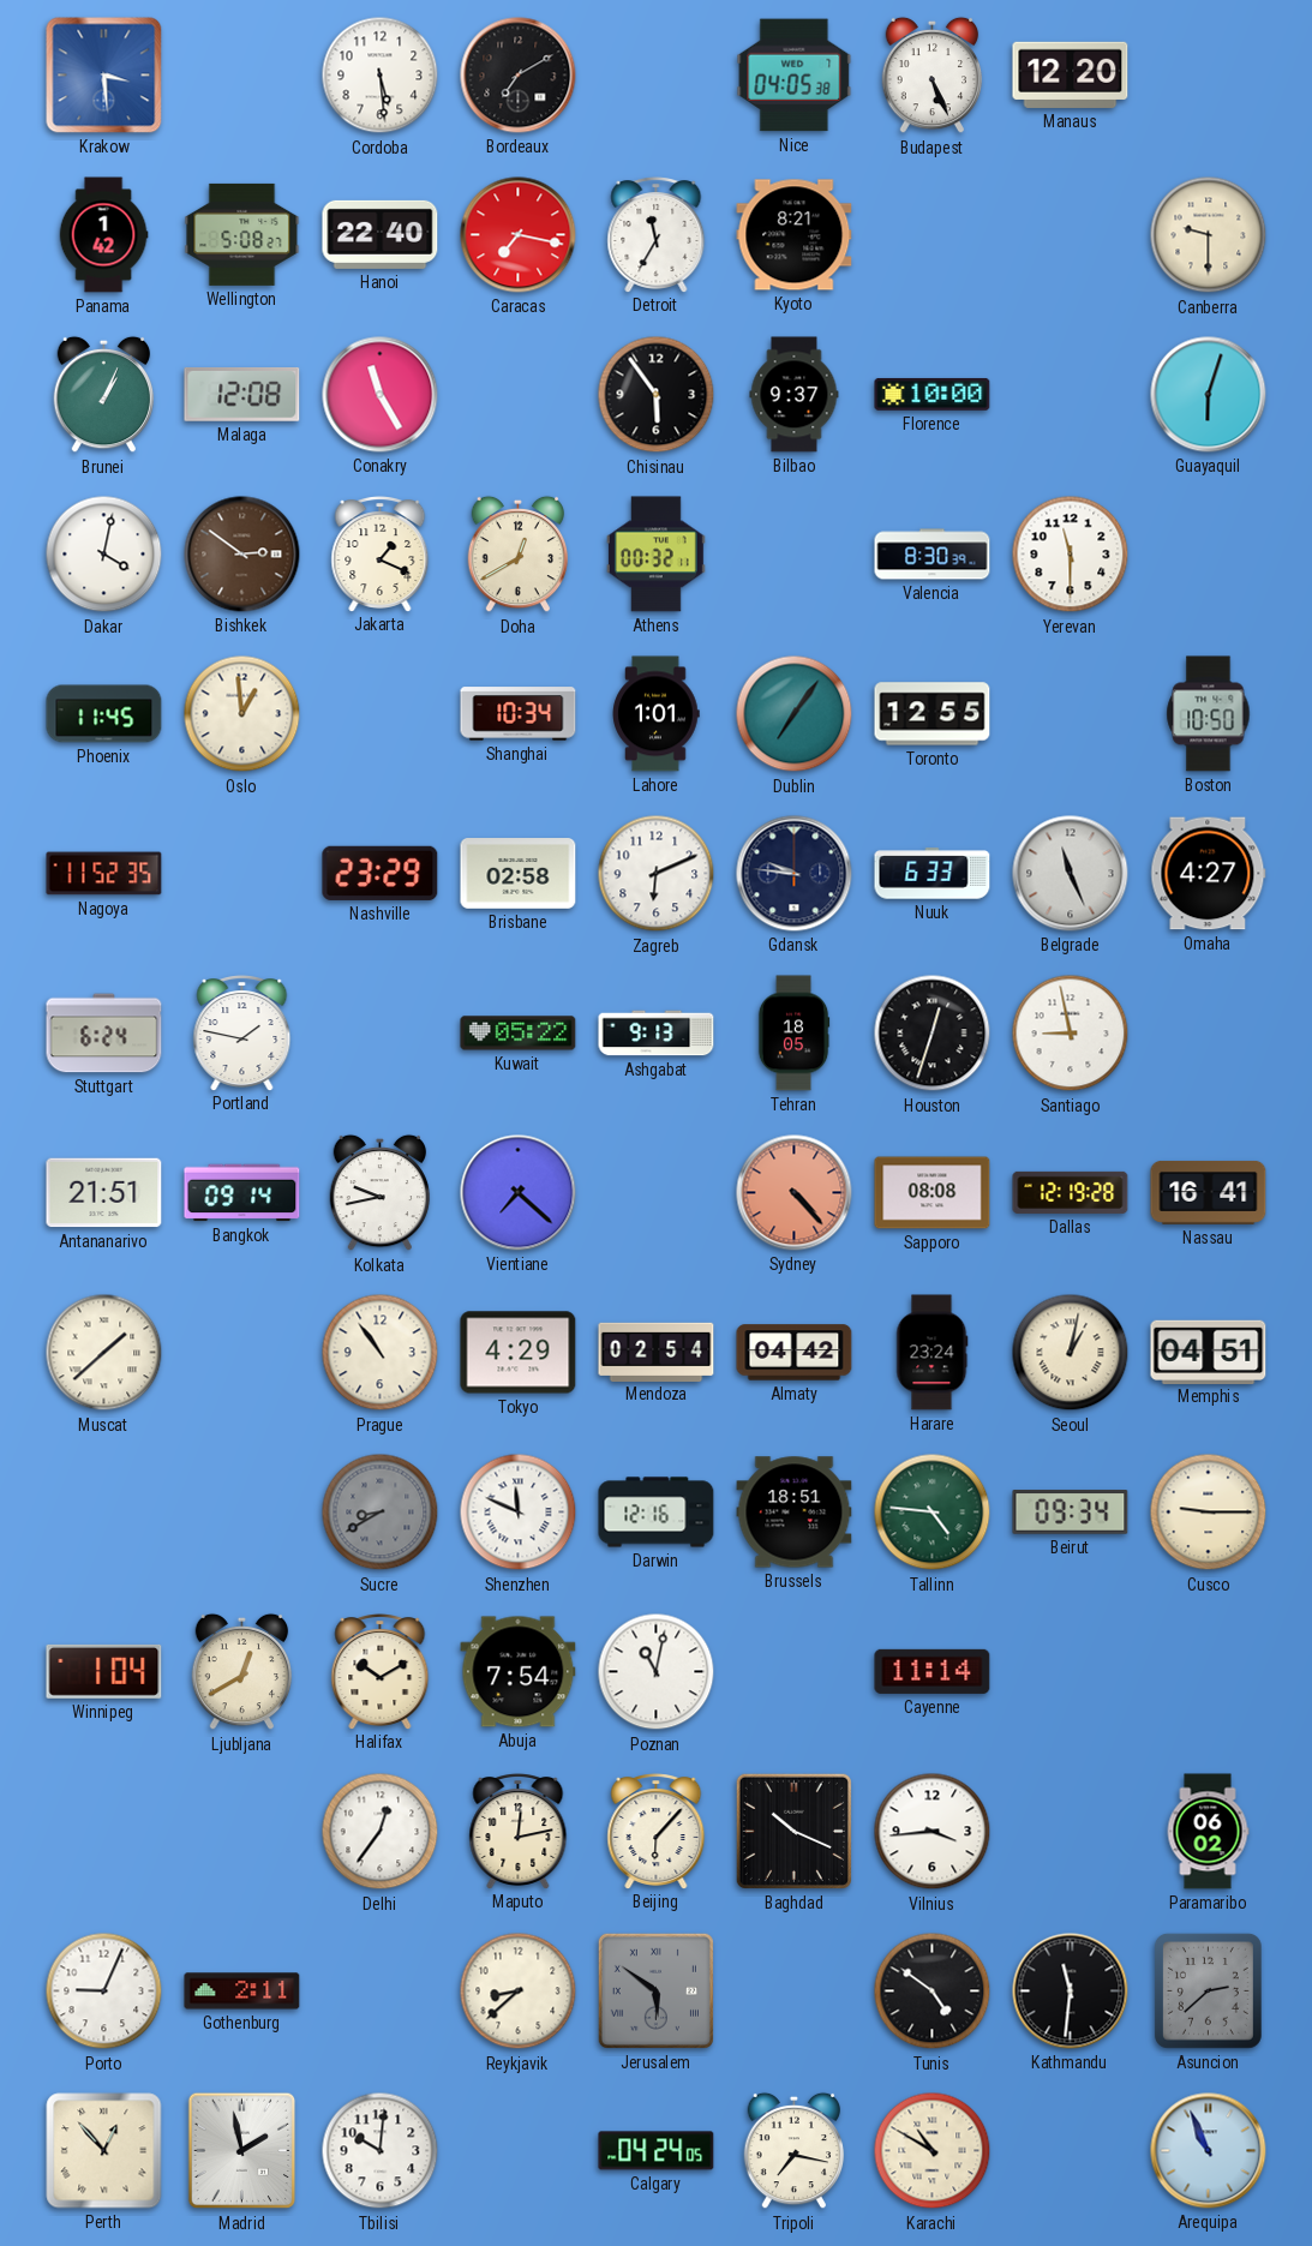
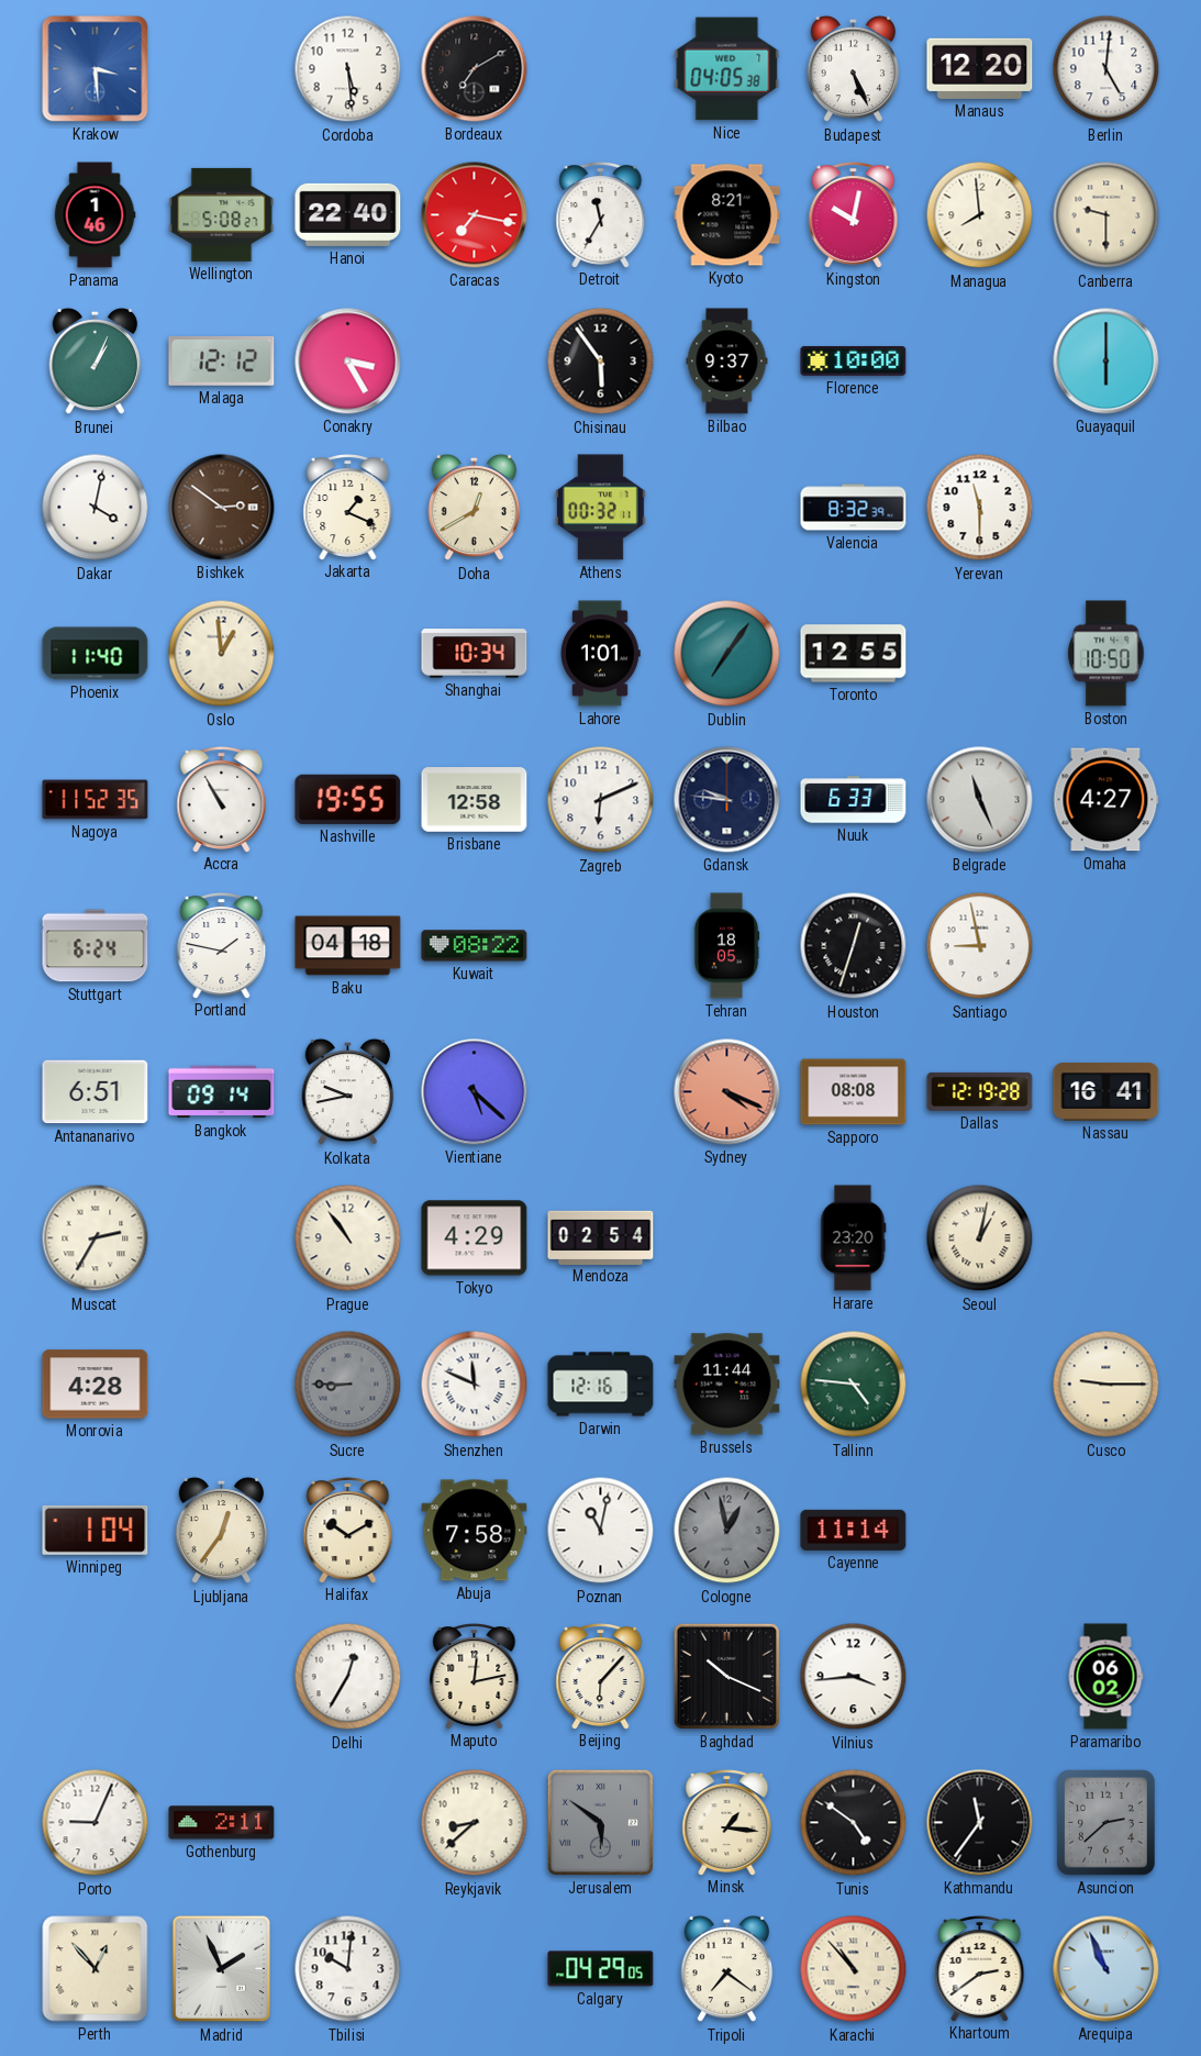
Berlin: none -> 5:01 (1107, 69)
Panama: 1:42 -> 1:46 (94, 215)
Kingston: none -> 10:02 (854, 215)
Managua: none -> 7:59 (980, 215)
Malaga: 12:08 -> 12:12 (222, 360)
Conakry: 11:25 -> 3:25 (348, 362)
Guayaquil: 6:03 -> 6:00 (1107, 362)
Valencia: 8:30 -> 8:32 (854, 508)
Phoenix: 11:45 -> 11:40 (96, 654)
Accra: none -> 10:55 (222, 800)
Nashville: 23:29 -> 19:55 (348, 799)
Brisbane: 02:58 -> 12:58 (475, 800)
Baku: none -> 04:18 (348, 946)
Kuwait: 05:22 -> 08:22 (475, 946)
Ashgabat: 9:13 -> none (657, 1034)
Antananarivo: 21:51 -> 6:51 (96, 1092)
Vientiane: 7:22 -> 5:22 (475, 1092)
Sydney: 4:23 -> 4:19 (727, 1092)
Muscat: 1:38 -> 2:35 (96, 1238)
Almaty: 04:42 -> none (795, 1353)
Harare: 23:24 -> 23:20 (854, 1238)
Memphis: 04:51 -> none (1209, 1352)
Monrovia: none -> 4:28 (96, 1385)
Sucre: 8:40 -> 8:45 (348, 1385)
Brussels: 18:51 -> 11:44 (727, 1385)
Beirut: 09:34 -> none (1071, 1513)
Ljubljana: 12:40 -> 12:36 (222, 1531)
Abuja: 7:54 -> 7:58 (475, 1531)
Cologne: none -> 12:58 (727, 1531)
Delhi: 12:36 -> 12:35 (348, 1677)
Minsk: none -> 1:16 (727, 1823)
Kathmandu: 11:31 -> 11:36 (980, 1823)
Madrid: 1:58 -> 1:56 (222, 1969)
Calgary: 04:24 -> 04:29 (601, 1969)
Tripoli: 7:17 -> 7:21 (727, 1969)
Karachi: 10:50 -> 10:53 (854, 1969)
Khartoum: none -> 2:39 (980, 1969)
